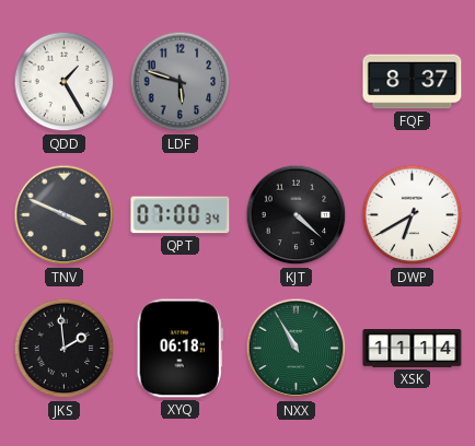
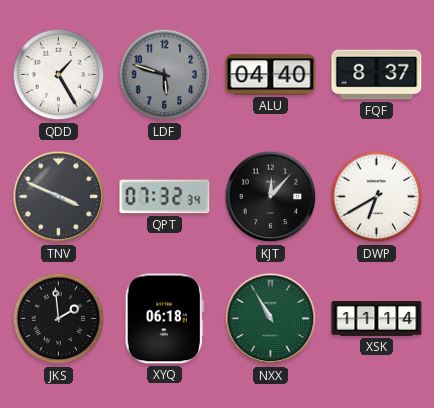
ALU: none -> 04:40 (271, 75)
QPT: 07:00 -> 07:32 (165, 197)
KJT: 4:22 -> 12:07 (271, 197)
